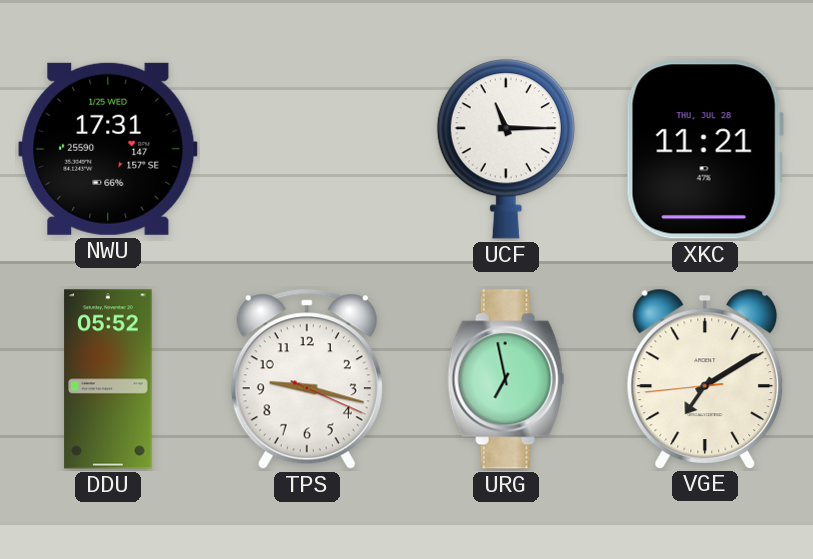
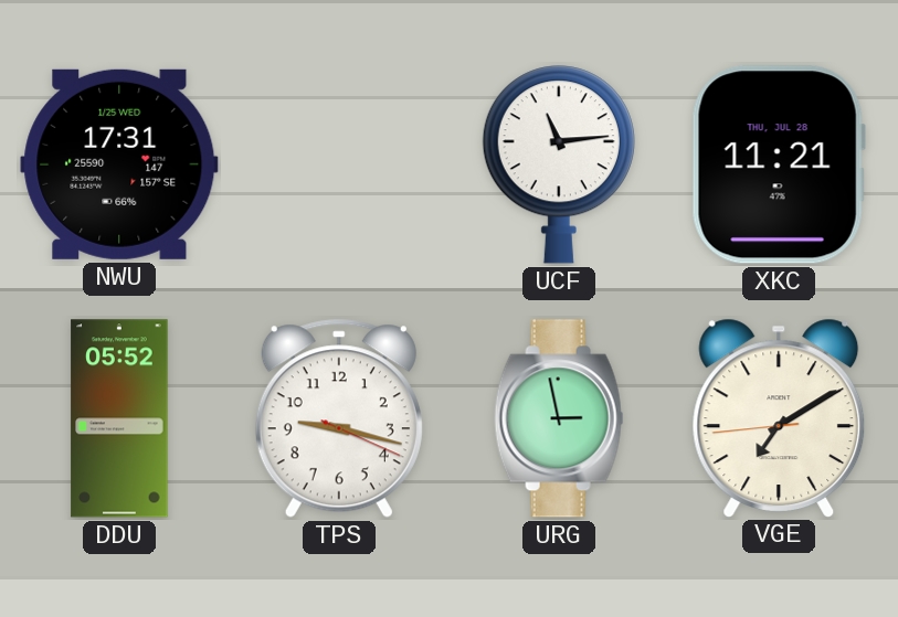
UCF: 11:15 -> 11:14 (559, 164)
URG: 6:58 -> 2:58 (559, 418)
